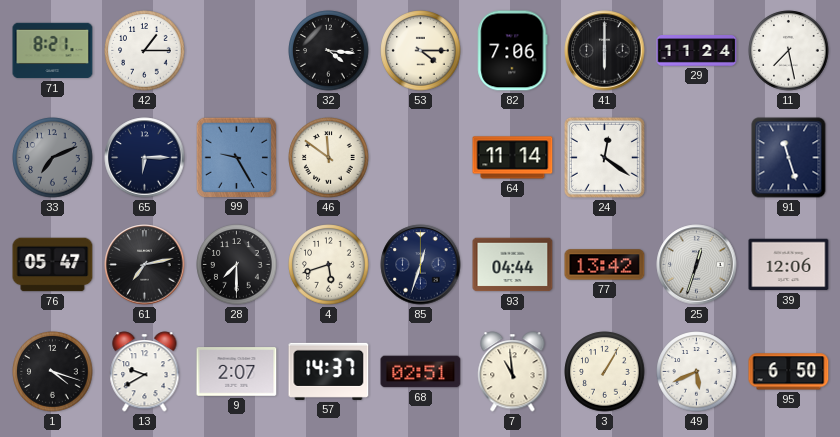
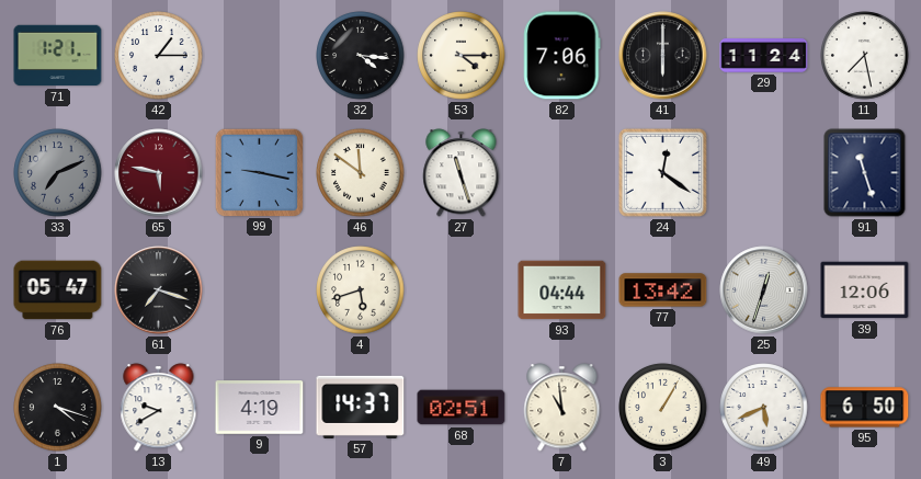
71: 8:21 -> 1:21 (58, 56)
65: 6:15 -> 5:47 (159, 173)
65 dial: navy -> burgundy (159, 173)
99: 9:25 -> 9:17 (259, 172)
27: none -> 11:27 (462, 173)
64: 11:14 -> none (513, 158)
61: 7:13 -> 7:18 (159, 290)
28: 7:30 -> none (237, 265)
85: 12:33 -> none (421, 265)
9: 2:07 -> 4:19 (260, 408)
